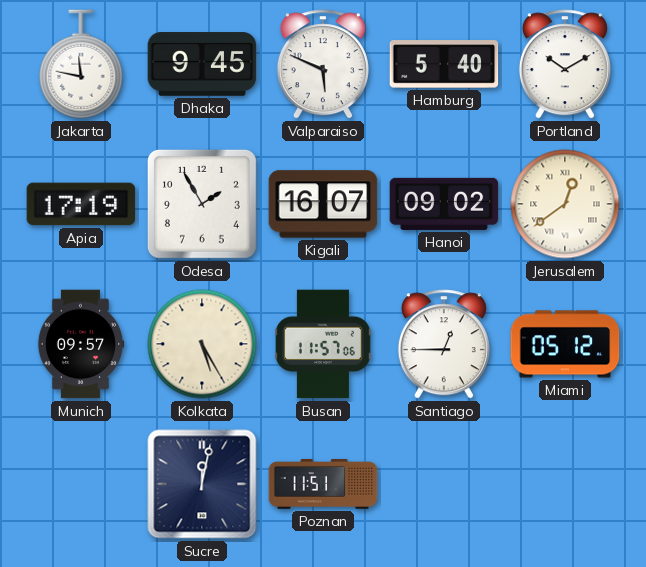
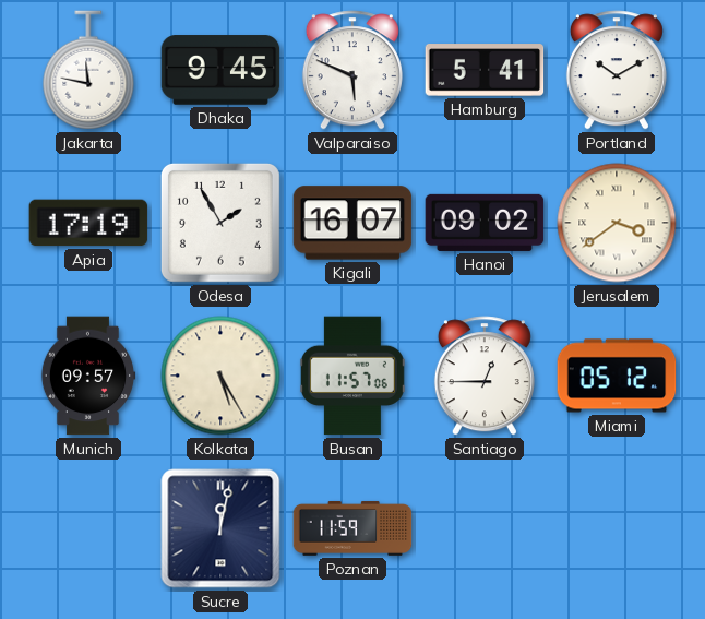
Hamburg: 5:40 -> 5:41 (485, 70)
Jerusalem: 12:39 -> 3:39 (617, 223)
Poznan: 11:51 -> 11:59 (352, 528)
